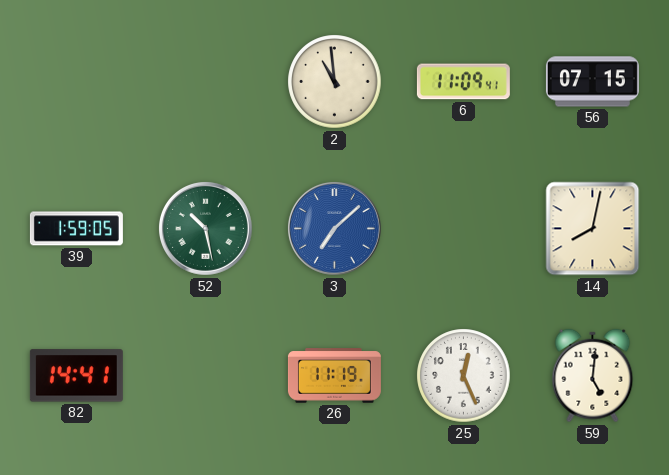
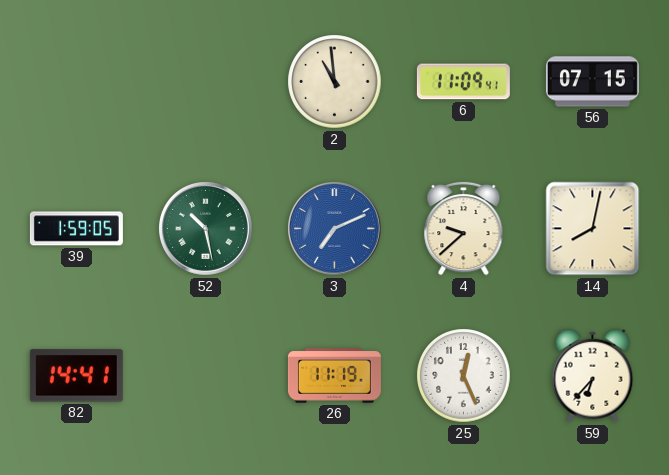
3: 7:08 -> 7:11 (335, 229)
4: none -> 9:38 (464, 228)
59: 5:01 -> 6:37 (593, 376)
